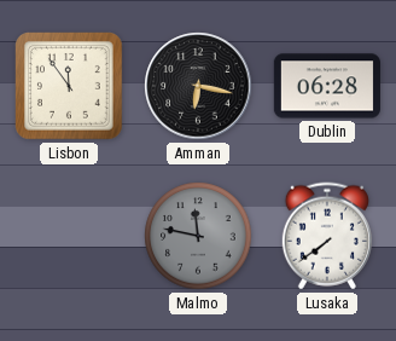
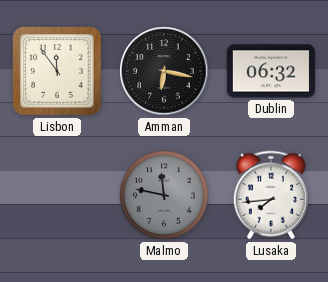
Dublin: 06:28 -> 06:32 (271, 71)
Lusaka: 7:39 -> 7:44 (271, 195)
